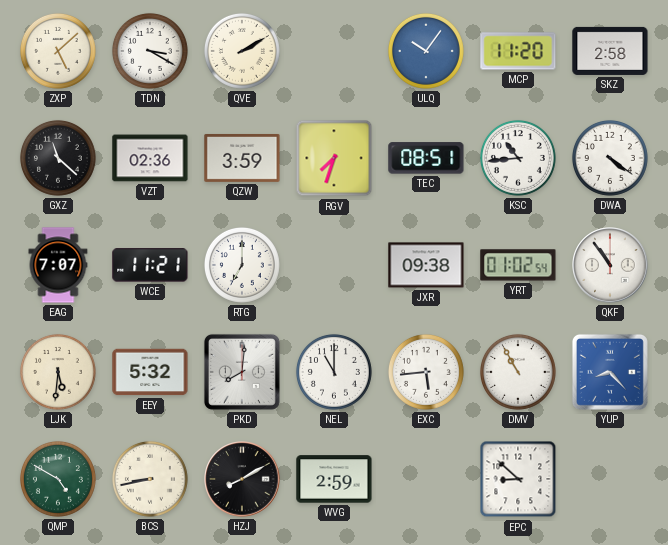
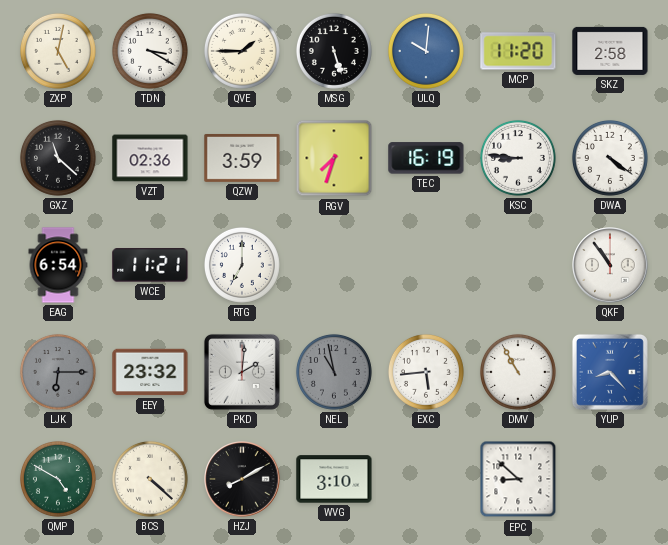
ZXP: 5:08 -> 5:02 (58, 51)
QVE: 2:10 -> 1:45 (242, 51)
MSG: none -> 5:27 (334, 51)
ULQ: 10:06 -> 10:01 (426, 51)
TEC: 08:51 -> 16:19 (426, 158)
KSC: 10:44 -> 8:46 (518, 158)
EAG: 7:07 -> 6:54 (58, 265)
JXR: 09:38 -> none (426, 265)
YRT: 01:02 -> none (518, 265)
LJK: 5:31 -> 6:15 (58, 372)
LJK dial: cream -> grey (58, 372)
EEY: 5:32 -> 23:32 (150, 372)
PKD: 8:01 -> 2:01 (242, 372)
NEL: 11:00 -> 10:58 (334, 372)
NEL dial: white -> grey (334, 372)
BCS: 8:43 -> 4:22 (150, 479)
WVG: 2:59 -> 3:10 (334, 479)
